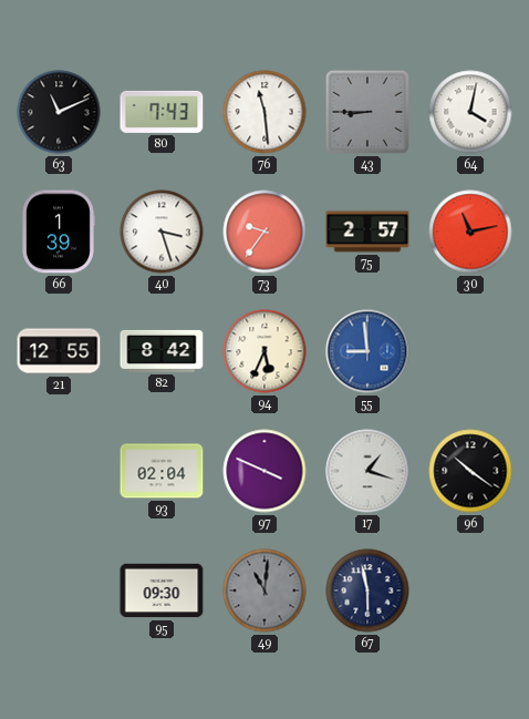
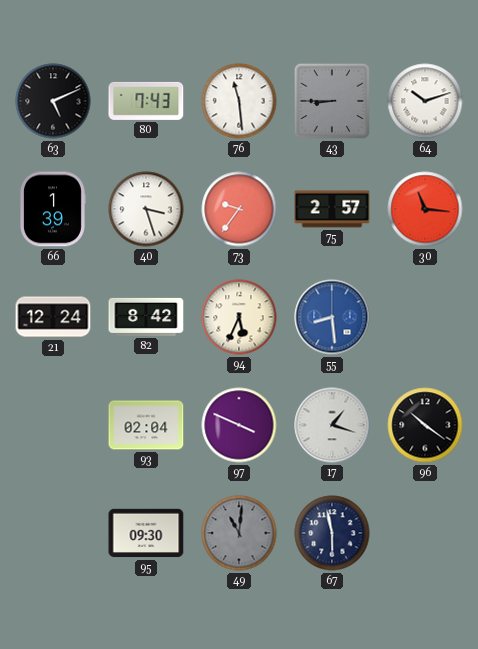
63: 11:11 -> 5:11 (53, 101)
64: 4:02 -> 10:12 (425, 101)
30: 11:13 -> 11:16 (425, 209)
21: 12:55 -> 12:24 (53, 317)
55: 8:59 -> 8:29 (332, 317)
